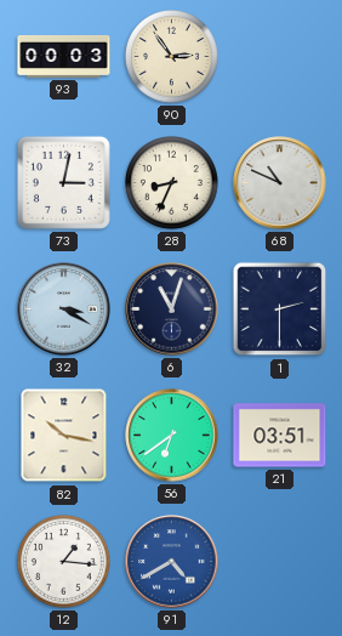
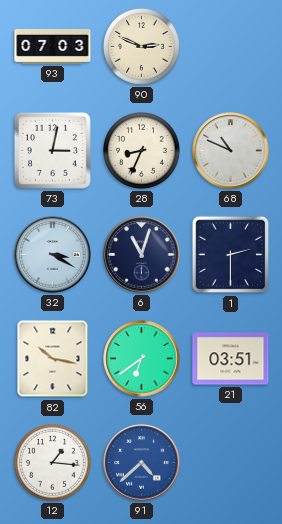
93: 00:03 -> 07:03 (53, 46)
90: 2:54 -> 2:49 (142, 47)
91: 4:40 -> 4:38 (142, 463)
